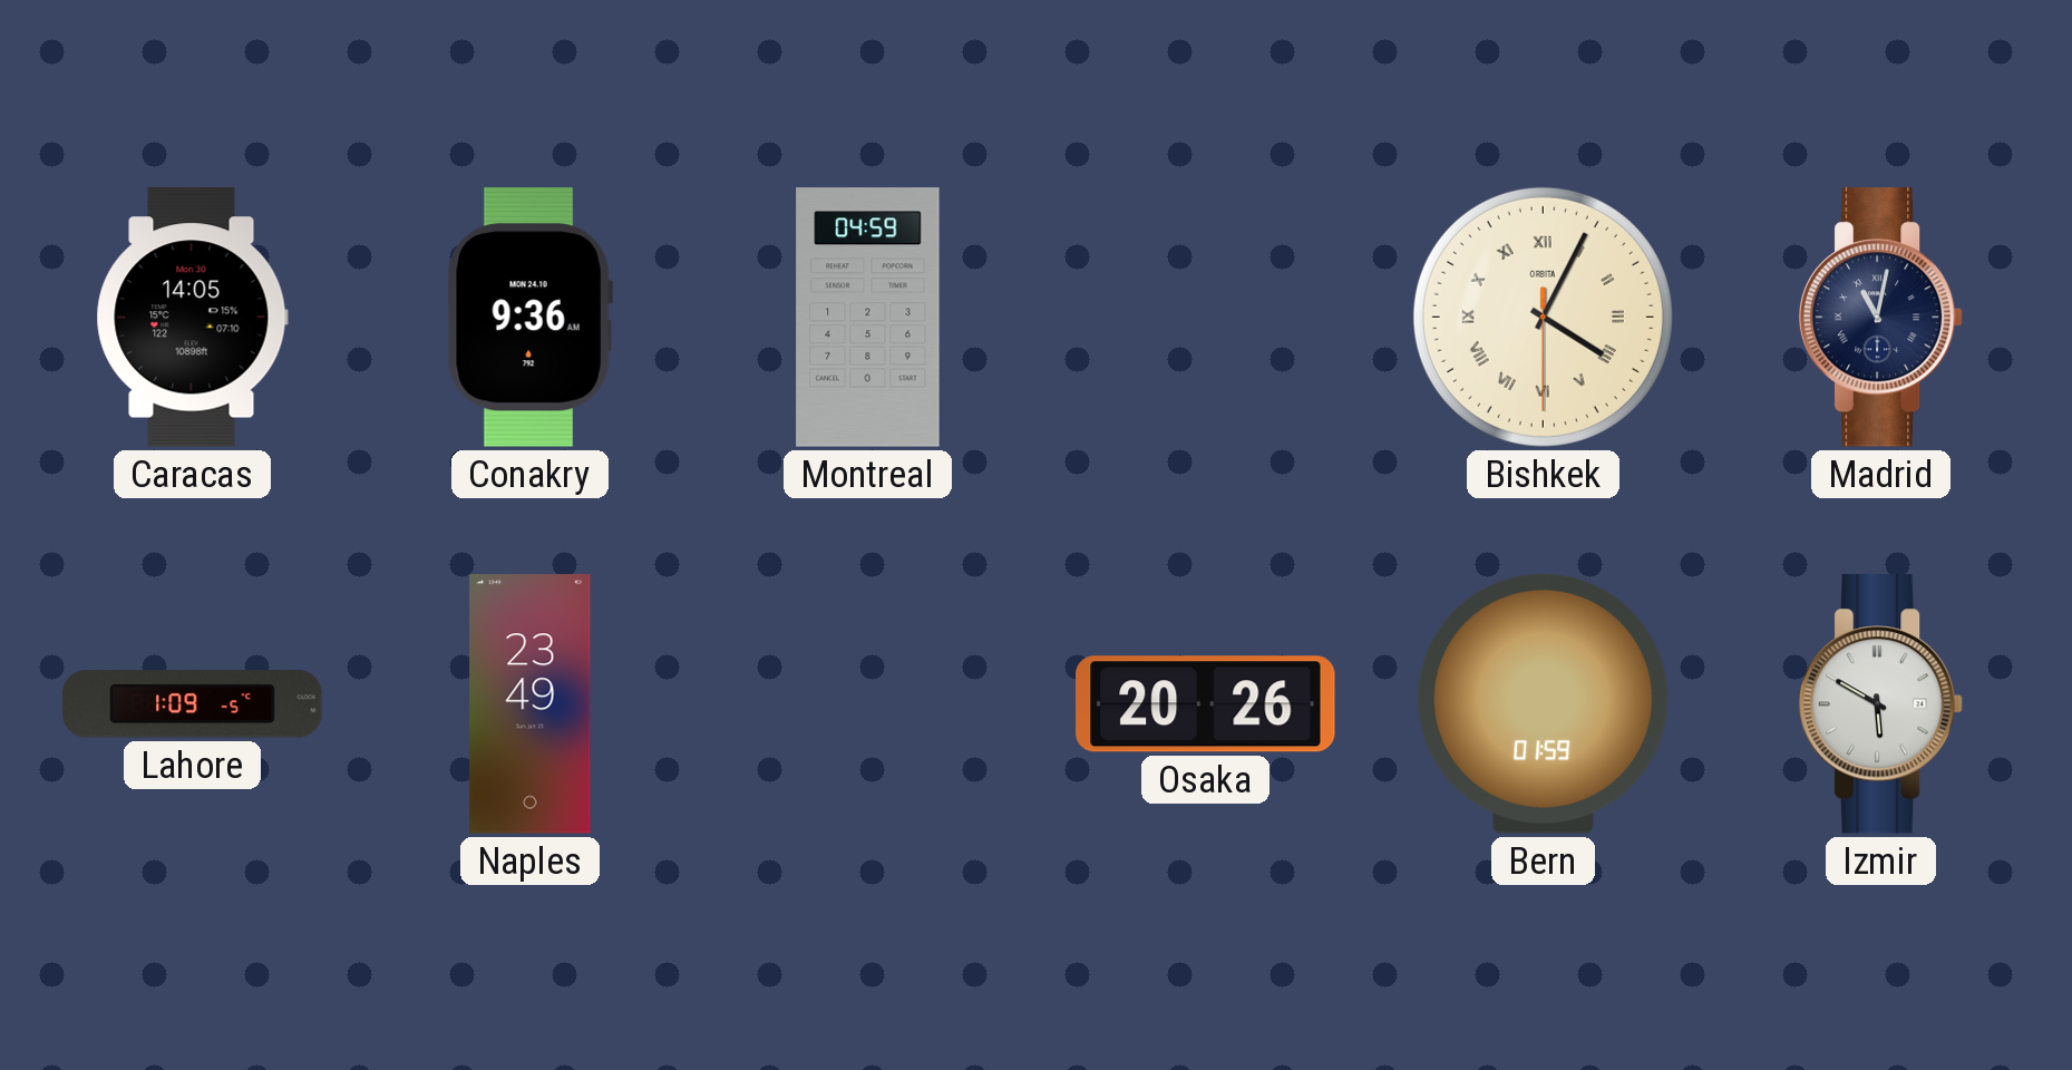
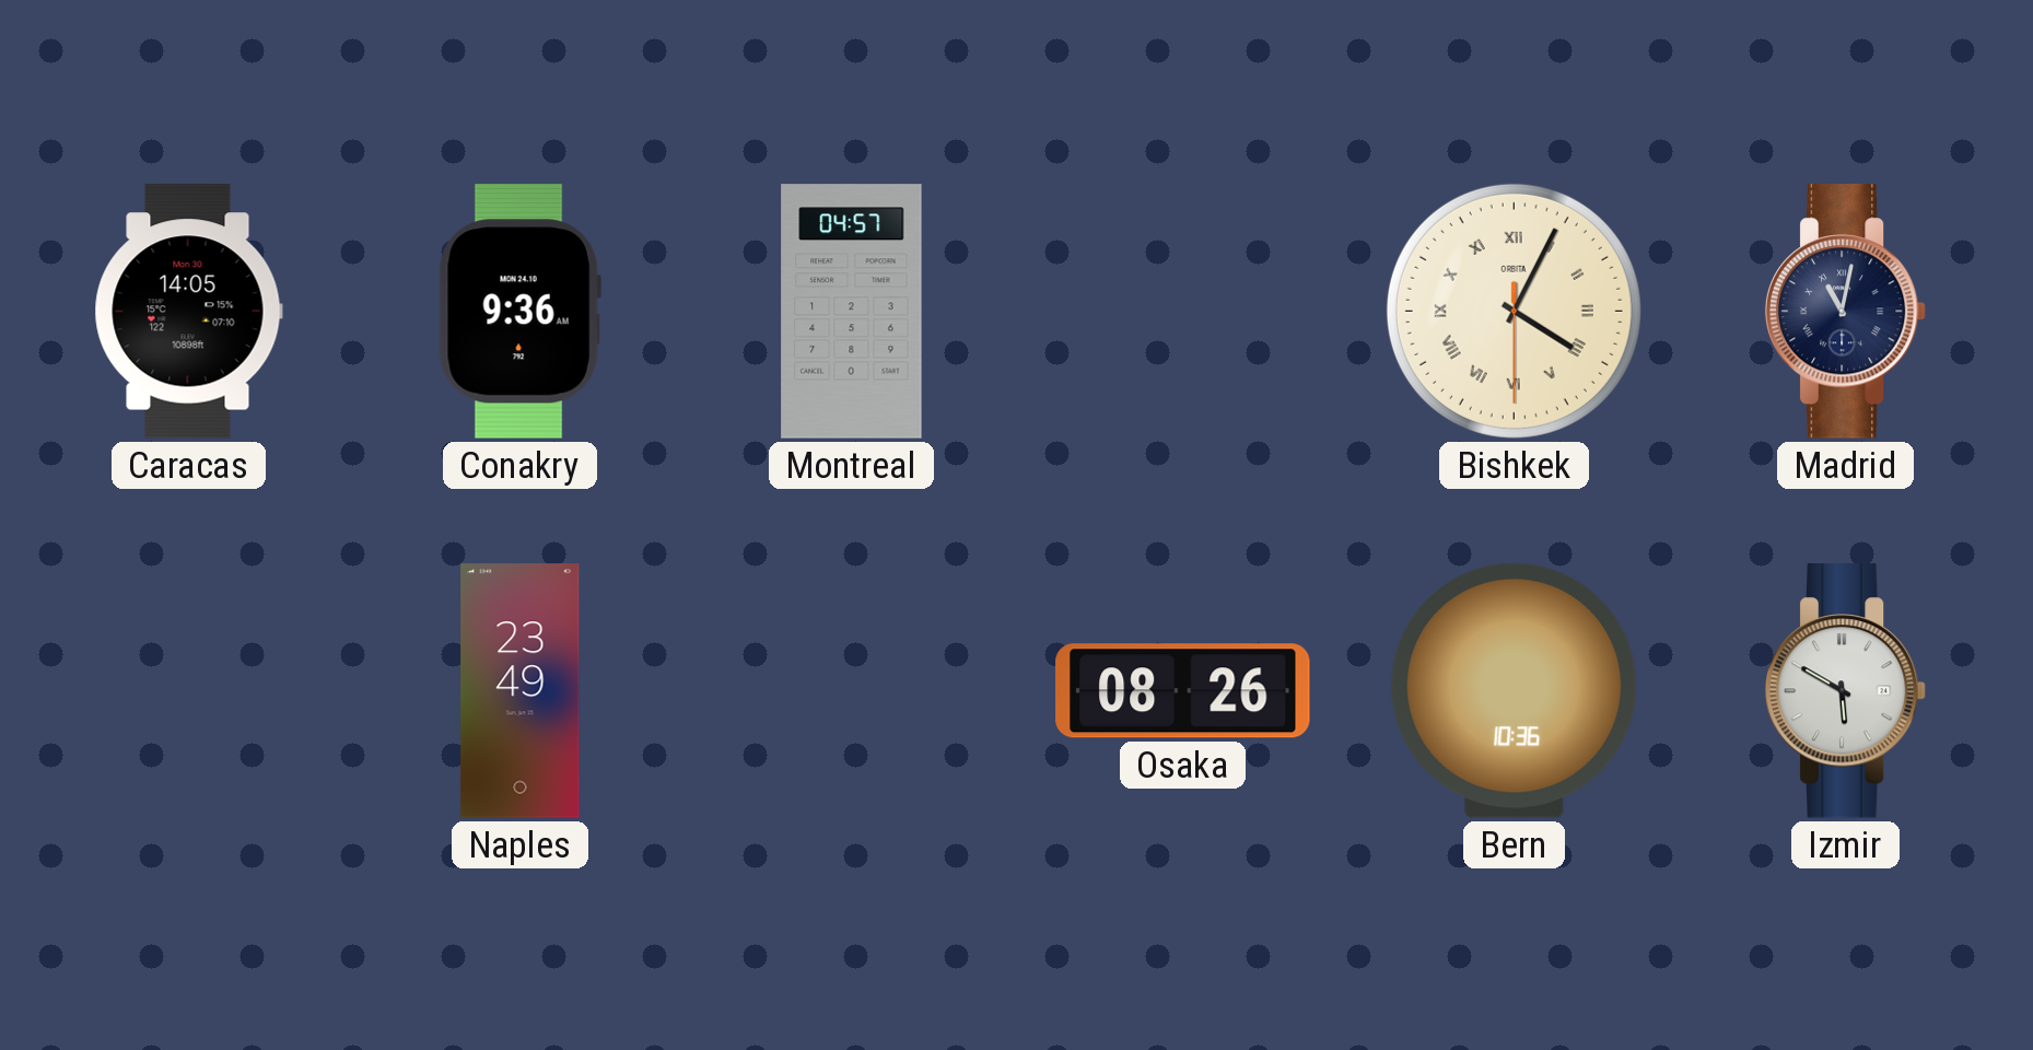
Montreal: 04:59 -> 04:57 (852, 312)
Lahore: 1:09 -> none (193, 704)
Osaka: 20:26 -> 08:26 (1183, 691)
Bern: 01:59 -> 10:36 (1515, 690)
